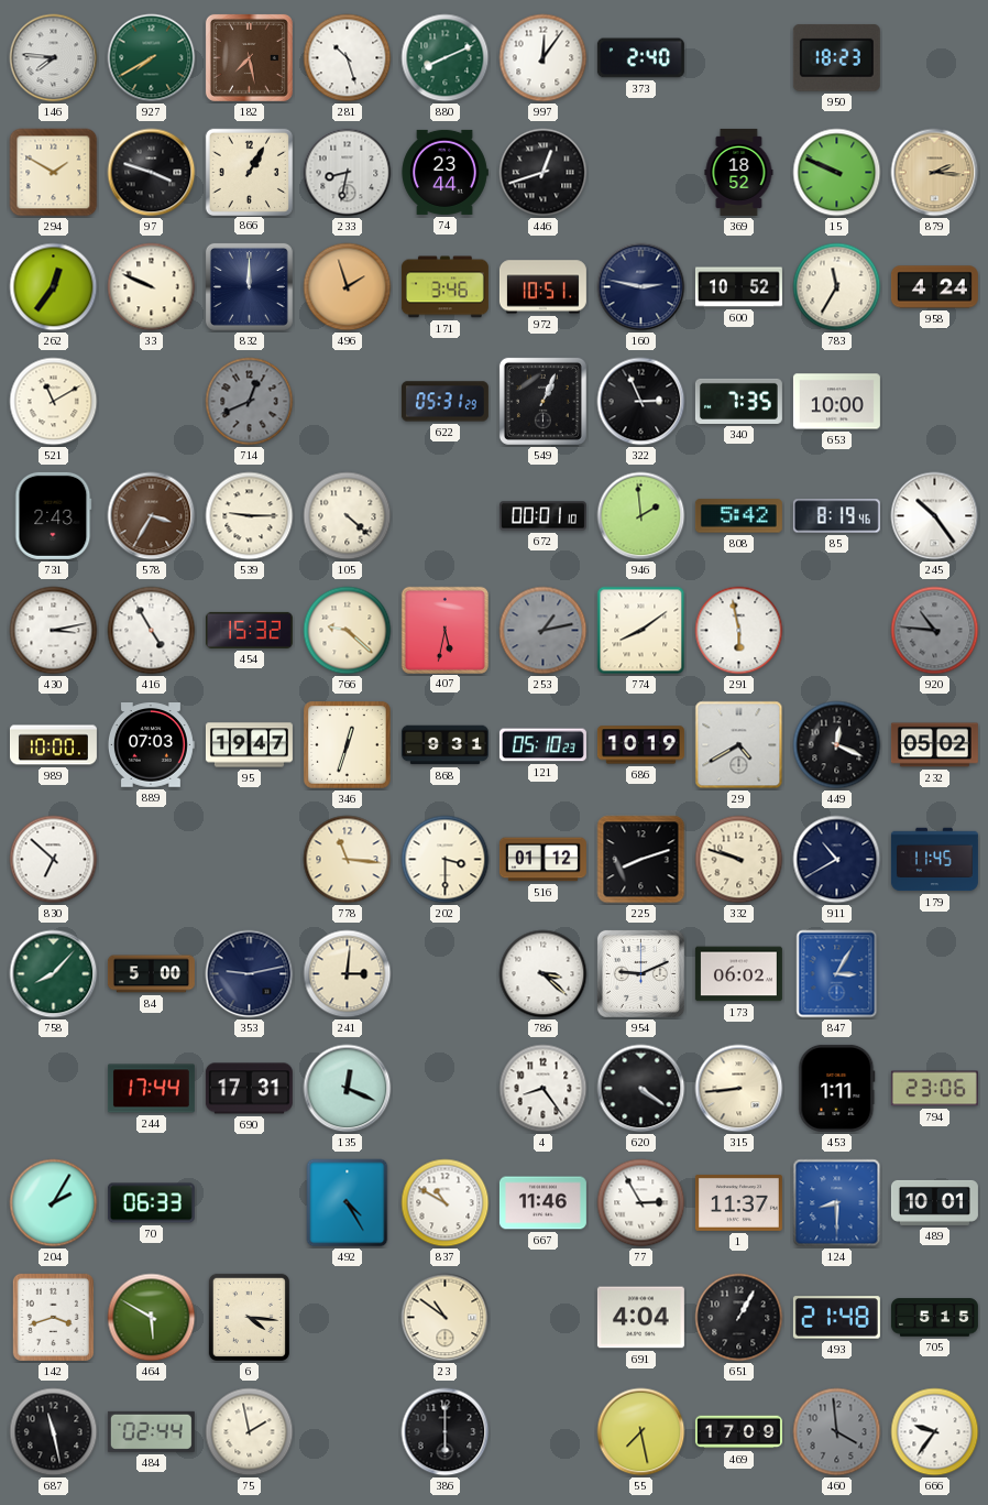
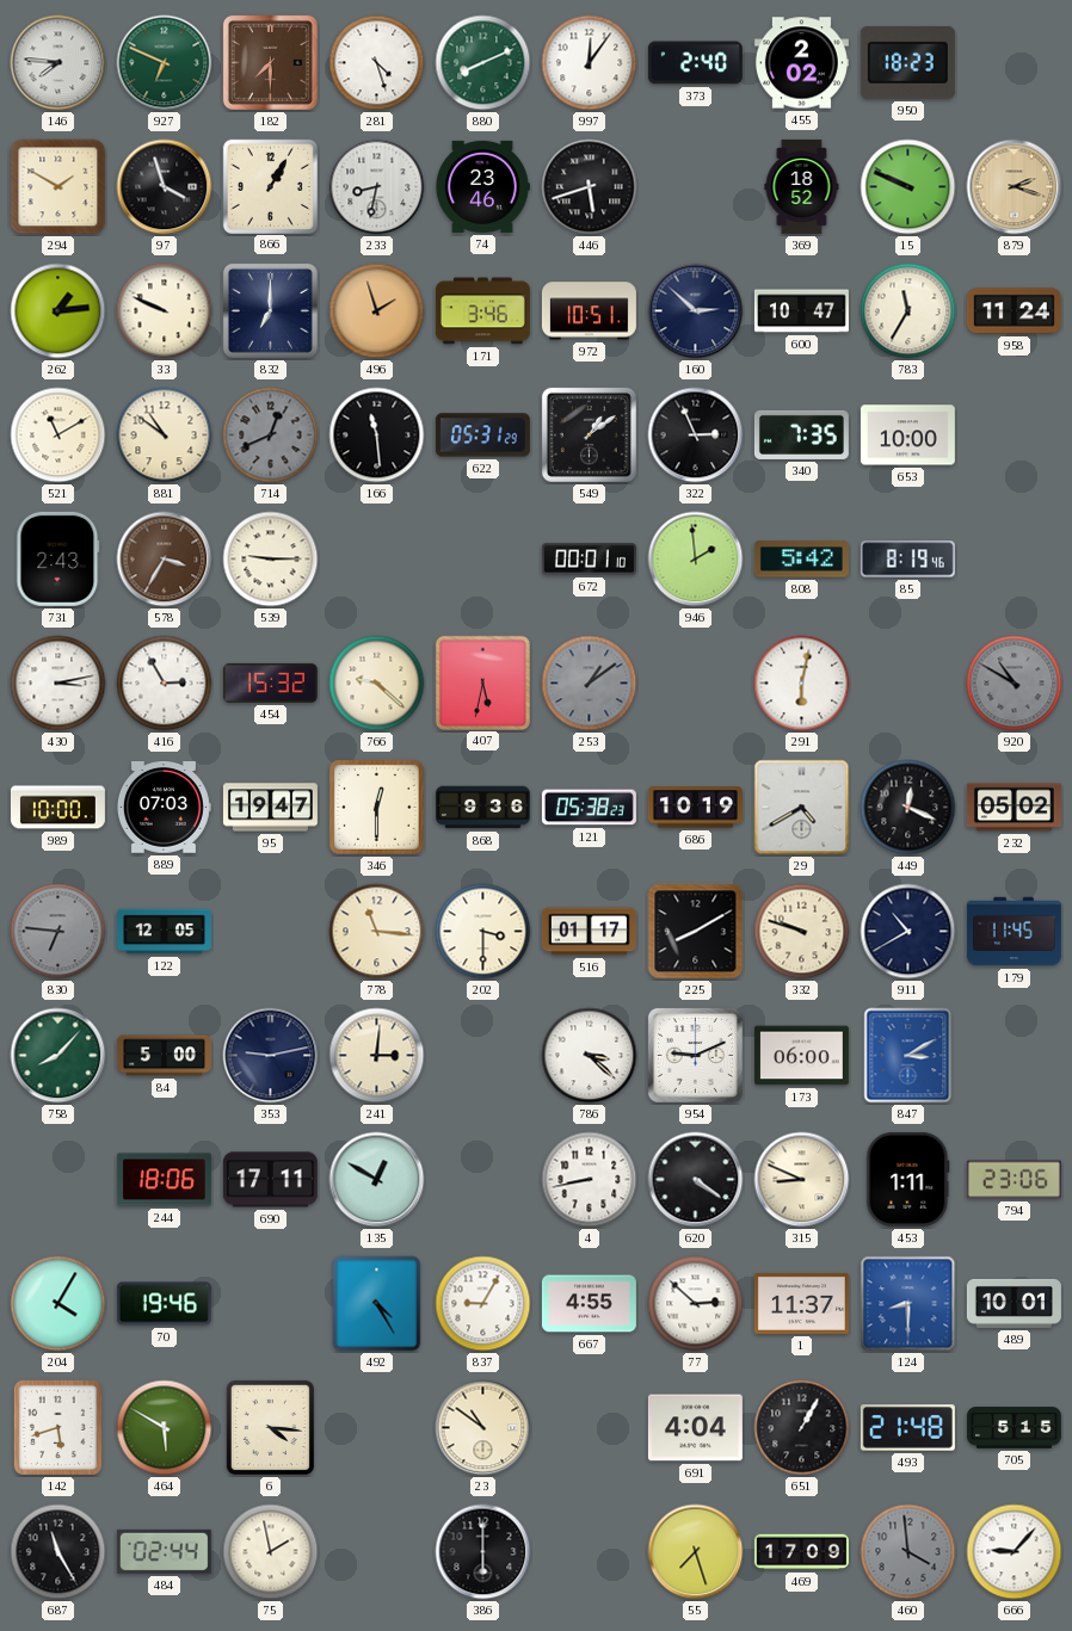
927: 7:40 -> 6:49 (165, 63)
182: 7:28 -> 7:30 (270, 62)
281: 10:27 -> 4:27 (377, 63)
455: none -> 2:02 (801, 63)
97: 3:48 -> 3:57 (165, 187)
74: 23:44 -> 23:46 (482, 186)
446: 12:42 -> 5:42 (590, 187)
879: 2:16 -> 2:18 (1015, 187)
262: 12:36 -> 1:14 (58, 311)
832: 12:00 -> 7:00 (270, 310)
160: 2:47 -> 2:52 (696, 311)
600: 10:52 -> 10:47 (801, 311)
958: 4:24 -> 11:24 (1014, 311)
881: none -> 10:51 (165, 435)
166: none -> 11:29 (377, 435)
549: 1:04 -> 1:09 (589, 434)
105: 4:22 -> none (348, 516)
245: 10:24 -> none (935, 516)
416: 4:55 -> 2:55 (165, 684)
253: 1:13 -> 1:09 (590, 684)
774: 8:09 -> none (641, 631)
291: 5:58 -> 6:02 (802, 684)
920: 10:46 -> 10:50 (1015, 684)
346: 12:33 -> 12:30 (377, 808)
868: 9:31 -> 9:36 (482, 808)
121: 05:10 -> 05:38 (589, 808)
830: 6:52 -> 6:46 (58, 932)
830 dial: white -> grey (58, 932)
122: none -> 12:05 (164, 932)
516: 01:12 -> 01:17 (589, 932)
225: 8:12 -> 8:10 (696, 932)
173: 06:02 -> 06:00 (801, 1056)
847: 3:05 -> 3:10 (908, 1056)
244: 17:44 -> 18:06 (164, 1180)
690: 17:31 -> 17:11 (270, 1180)
135: 12:19 -> 12:50 (377, 1180)
4: 8:24 -> 8:43 (590, 1180)
315: 8:44 -> 8:49 (802, 1180)
204: 2:05 -> 4:05 (58, 1304)
70: 06:33 -> 19:46 (164, 1304)
837: 10:50 -> 9:05 (483, 1304)
667: 11:46 -> 4:55 (589, 1304)
77: 2:55 -> 2:52 (696, 1304)
142: 3:42 -> 5:42 (57, 1427)
687: 11:28 -> 11:25 (58, 1552)
55: 7:28 -> 7:27 (696, 1552)
666: 9:36 -> 9:07 (1015, 1552)
